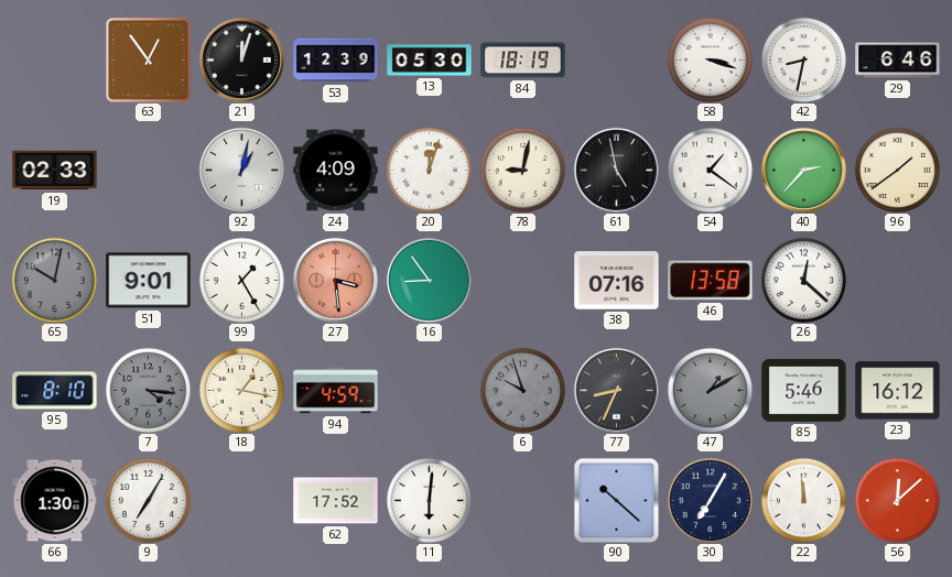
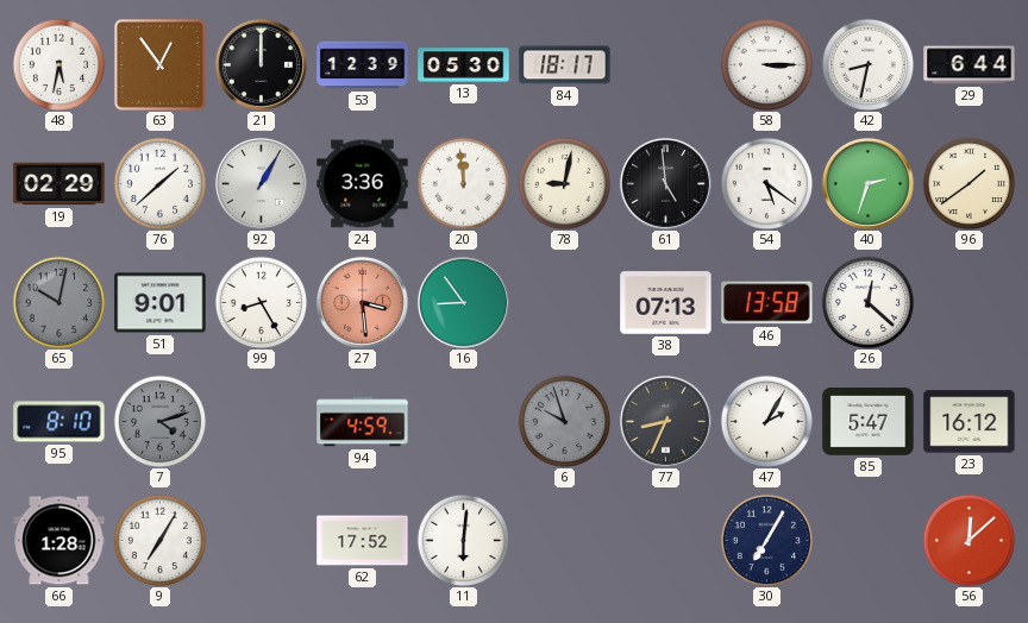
48: none -> 5:32 (58, 64)
21: 12:03 -> 12:00 (261, 64)
84: 18:19 -> 18:17 (565, 65)
58: 3:18 -> 3:15 (766, 64)
29: 6:46 -> 6:44 (970, 65)
19: 02:33 -> 02:29 (59, 184)
76: none -> 1:38 (159, 183)
92: 1:02 -> 1:05 (261, 183)
24: 4:09 -> 3:36 (363, 184)
20: 12:03 -> 11:59 (463, 183)
61: 4:58 -> 4:59 (665, 183)
54: 1:21 -> 5:21 (766, 183)
40: 2:37 -> 2:33 (867, 183)
99: 1:25 -> 8:25 (261, 302)
38: 07:16 -> 07:13 (666, 303)
7: 4:16 -> 4:12 (159, 421)
18: 1:17 -> none (241, 390)
47: 1:10 -> 2:05 (766, 421)
47 dial: grey -> white (766, 421)
85: 5:46 -> 5:47 (869, 422)
66: 1:30 -> 1:28 (59, 541)
90: 10:22 -> none (616, 500)
22: 11:59 -> none (803, 500)
